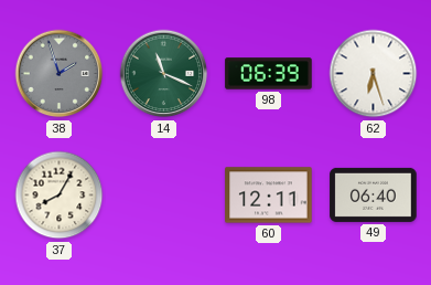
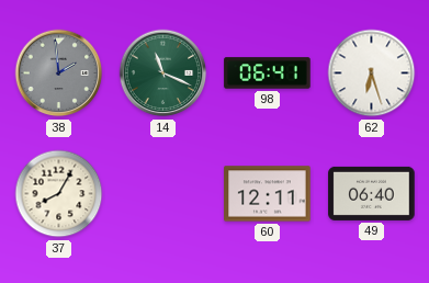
38: 1:57 -> 1:59 (59, 73)
98: 06:39 -> 06:41 (268, 73)
